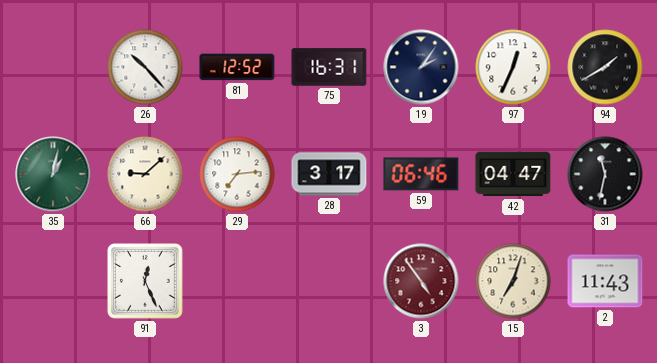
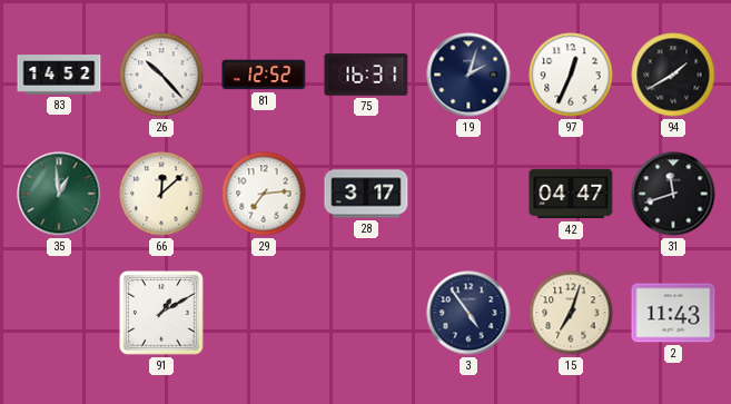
83: none -> 14:52 (59, 75)
19: 2:06 -> 2:03 (468, 75)
35: 1:02 -> 12:59 (59, 194)
66: 9:08 -> 12:08 (161, 194)
59: 06:46 -> none (421, 174)
31: 11:32 -> 11:42 (673, 194)
91: 12:26 -> 1:10 (162, 314)
3 dial: burgundy -> navy (468, 313)
